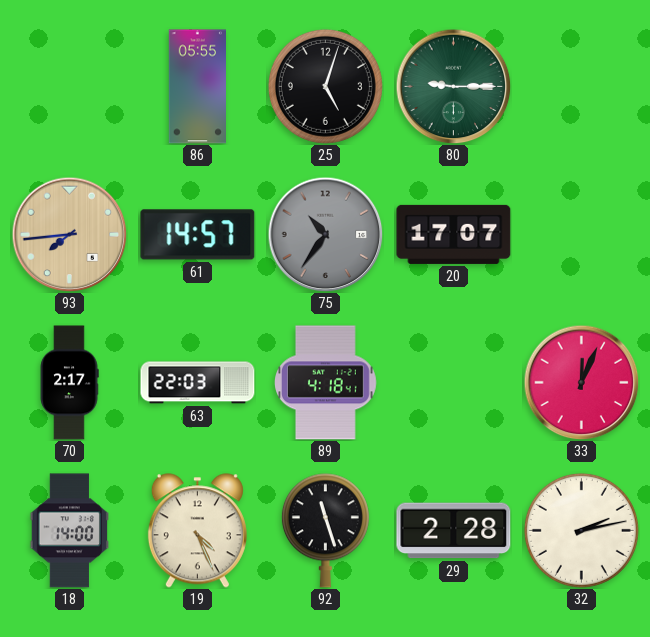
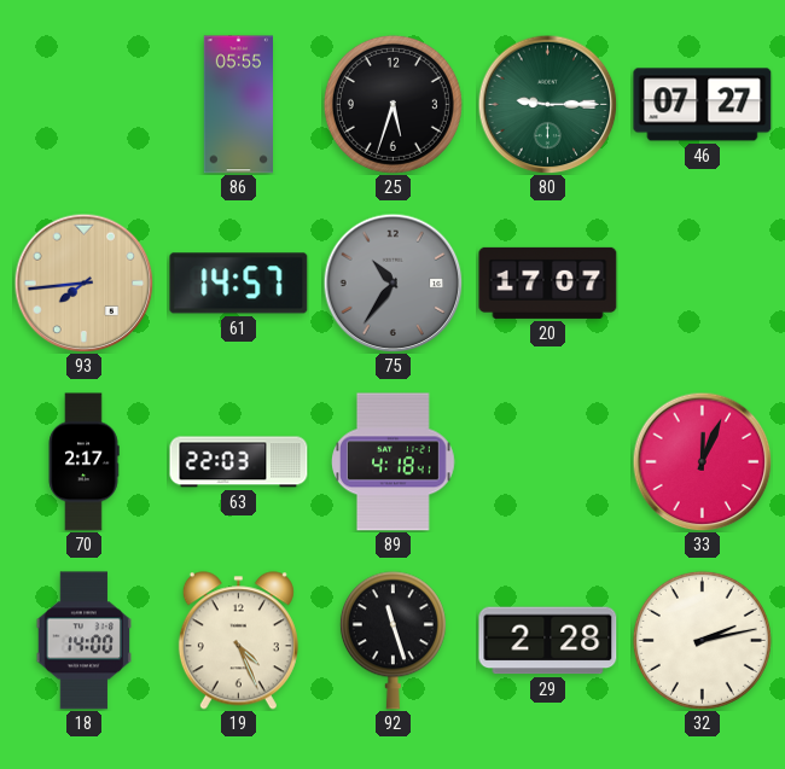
25: 5:03 -> 5:33 (392, 104)
46: none -> 07:27 (703, 105)
